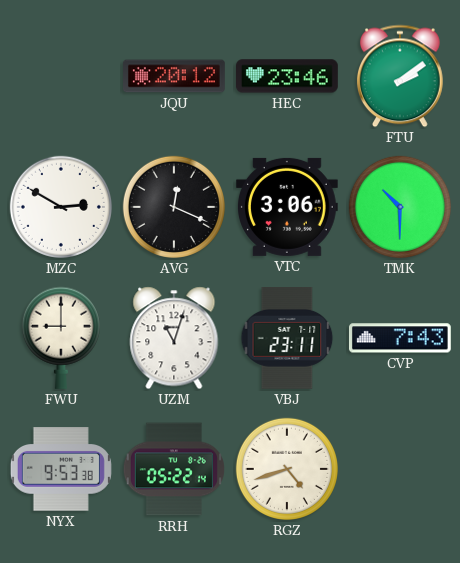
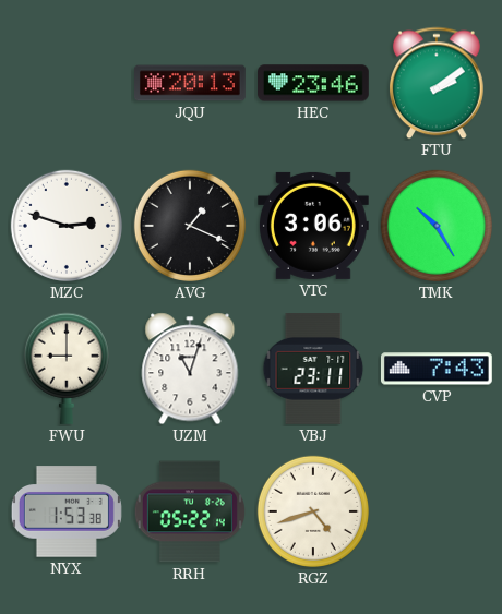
JQU: 20:12 -> 20:13 (191, 83)
MZC: 2:50 -> 2:48 (67, 226)
AVG: 12:19 -> 1:19 (190, 226)
TMK: 10:30 -> 10:25 (437, 226)
NYX: 9:53 -> 1:53 (67, 511)
